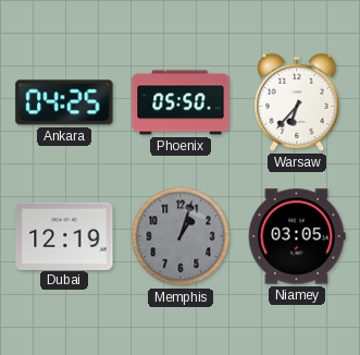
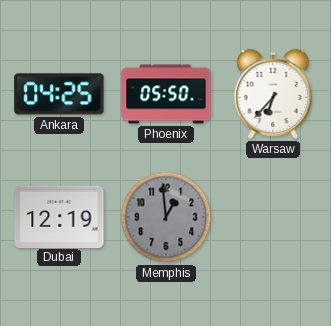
Memphis: 1:03 -> 12:59 (166, 217)
Niamey: 03:05 -> none (297, 236)
